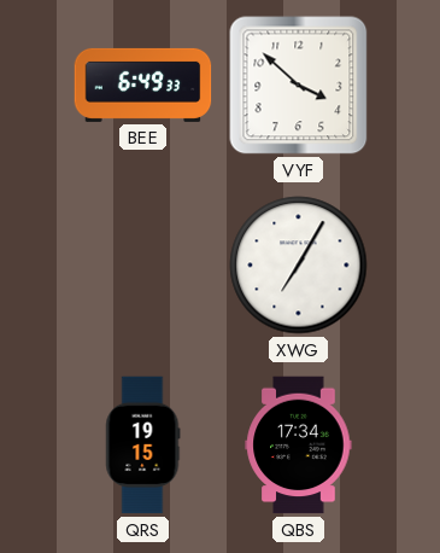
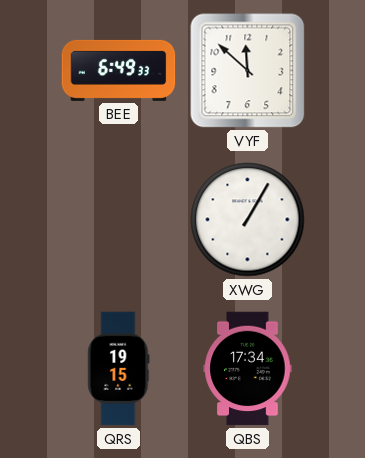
VYF: 3:52 -> 11:52 (248, 71)
XWG: 7:05 -> 1:05 (248, 220)
